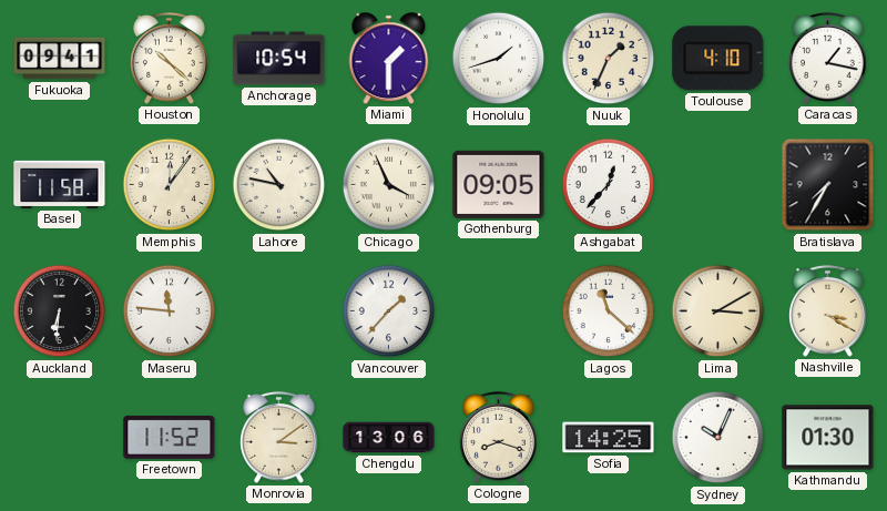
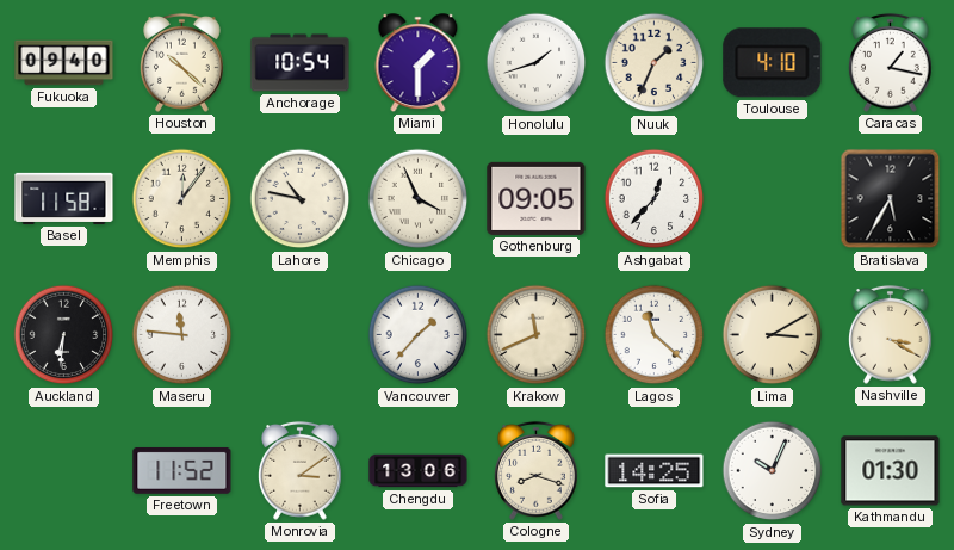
Fukuoka: 09:41 -> 09:40 (64, 63)
Bratislava: 7:35 -> 5:35 (891, 199)
Krakow: none -> 11:41 (537, 335)
